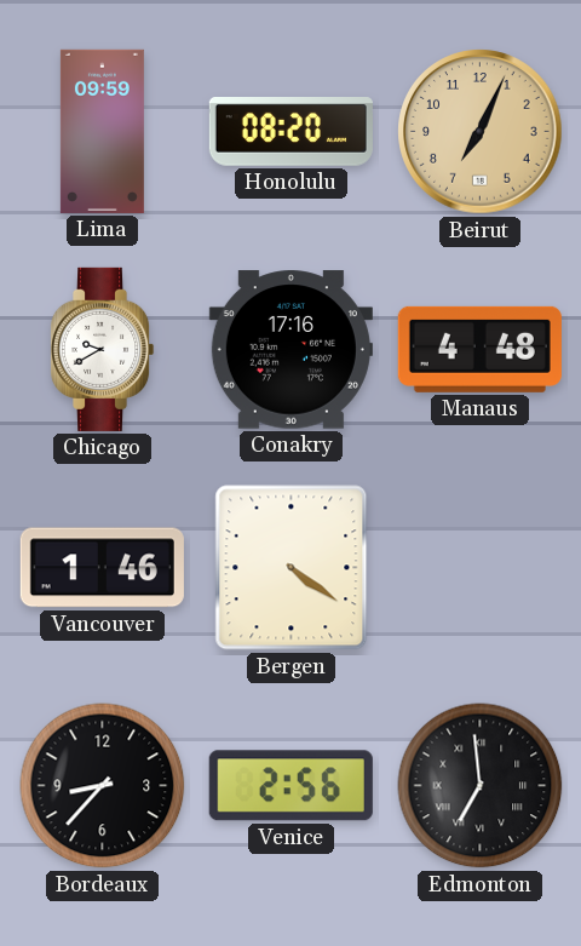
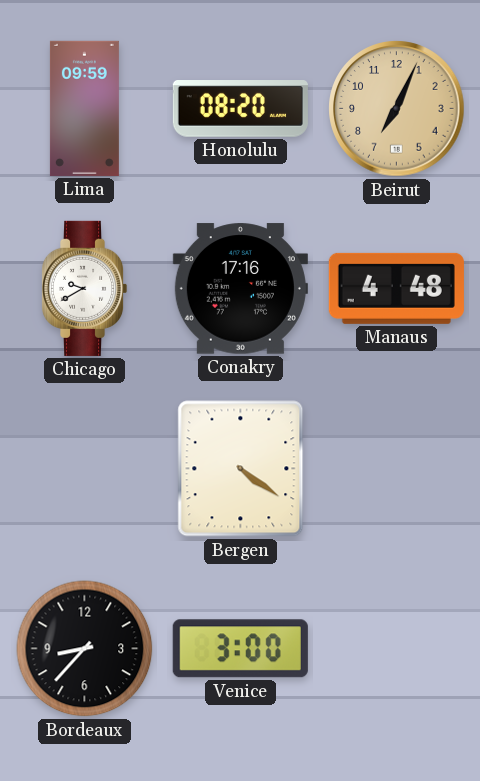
Vancouver: 1:46 -> none (102, 568)
Venice: 2:56 -> 3:00 (240, 649)
Edmonton: 6:59 -> none (481, 786)
